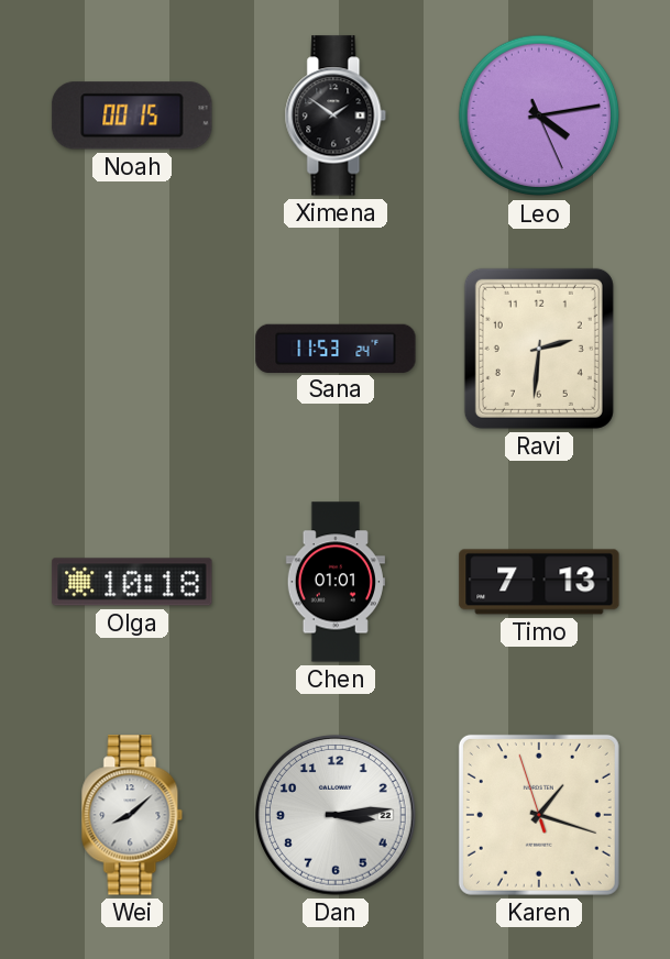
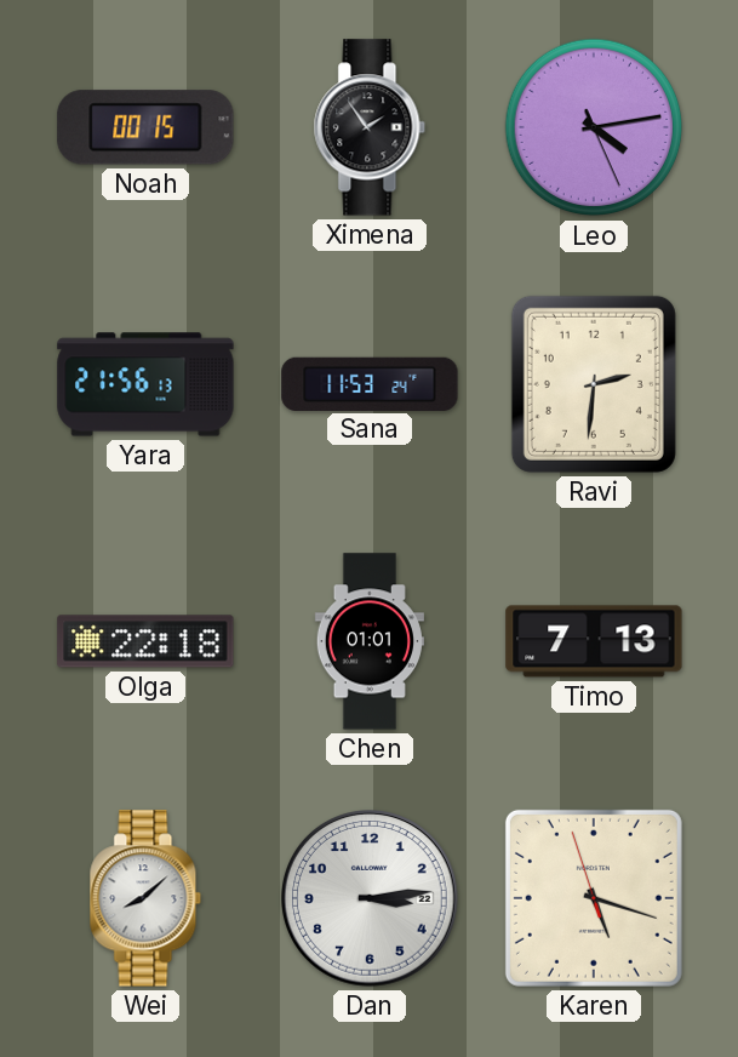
Ximena: 1:51 -> 1:54 (370, 127)
Yara: none -> 21:56 (145, 384)
Olga: 10:18 -> 22:18 (145, 641)
Karen: 1:17 -> 5:17 (594, 898)
